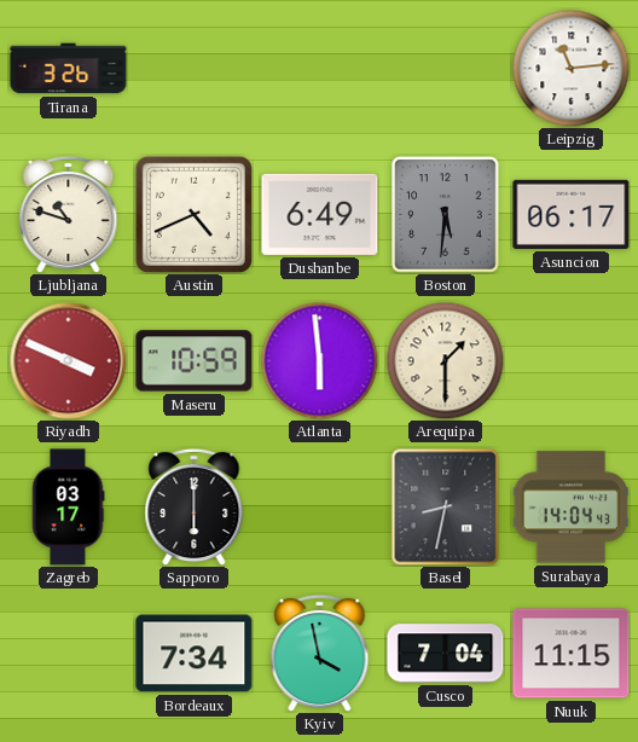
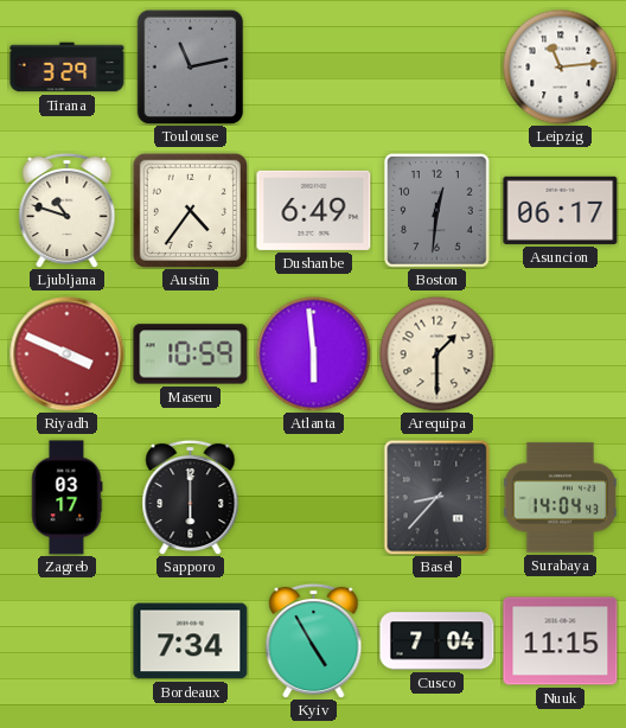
Tirana: 3:26 -> 3:29 (68, 68)
Toulouse: none -> 11:13 (191, 66)
Austin: 4:41 -> 4:36 (190, 210)
Boston: 5:31 -> 12:31 (437, 211)
Basel: 8:32 -> 8:37 (437, 497)
Kyiv: 3:58 -> 4:55 (314, 640)
